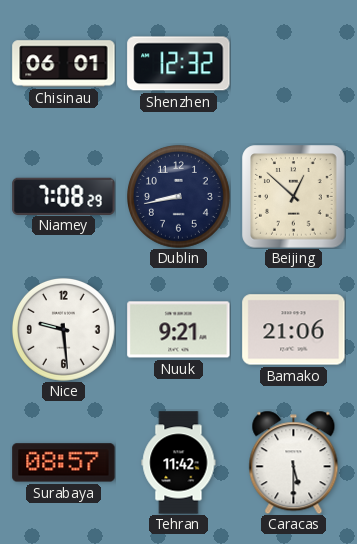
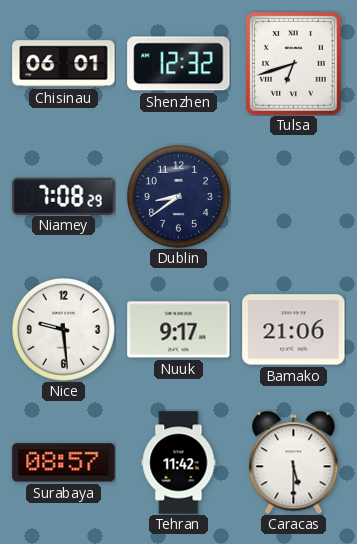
Tulsa: none -> 6:42 (294, 64)
Dublin: 8:43 -> 8:39 (178, 196)
Beijing: 12:52 -> none (294, 197)
Nuuk: 9:21 -> 9:17 (179, 330)
